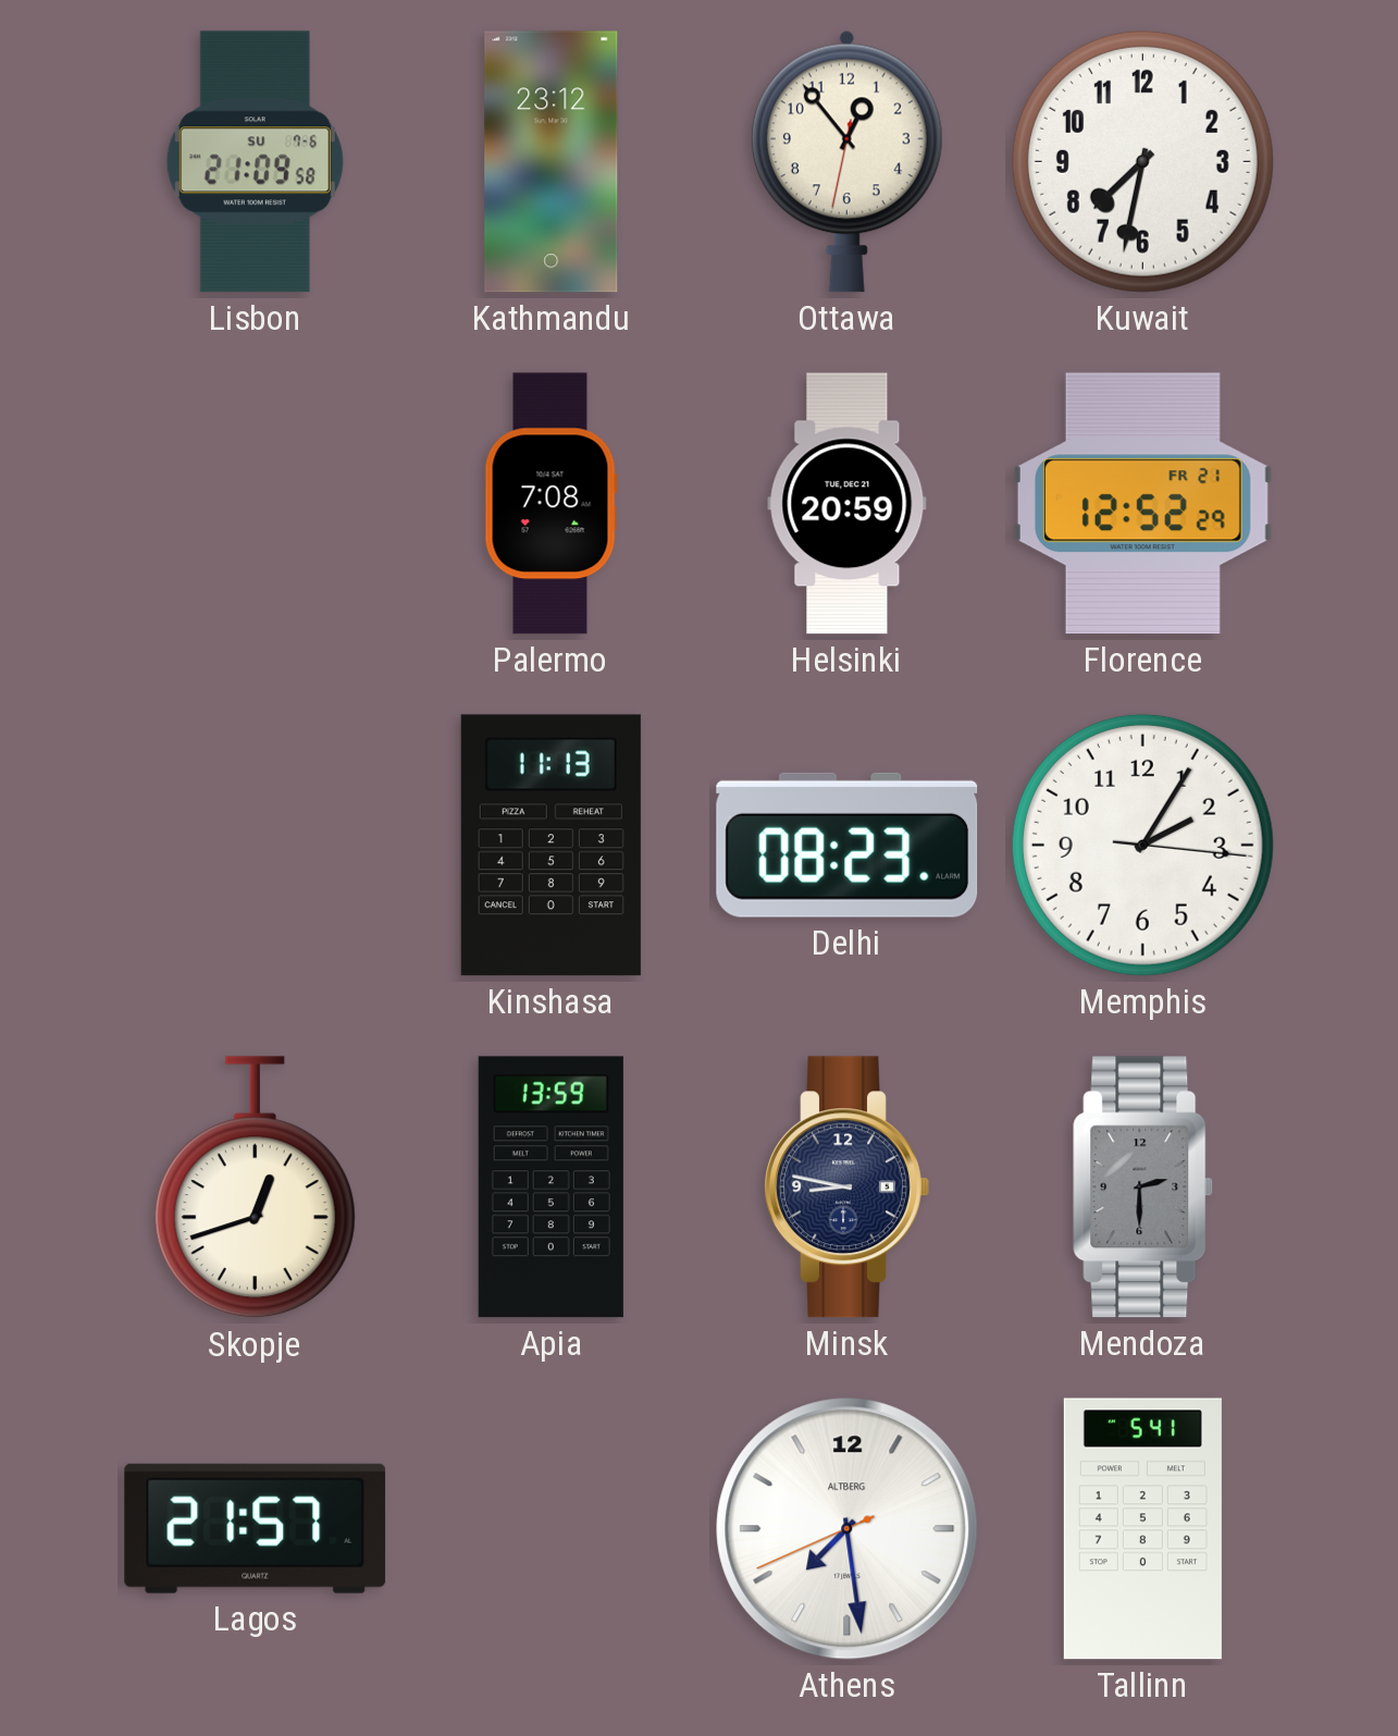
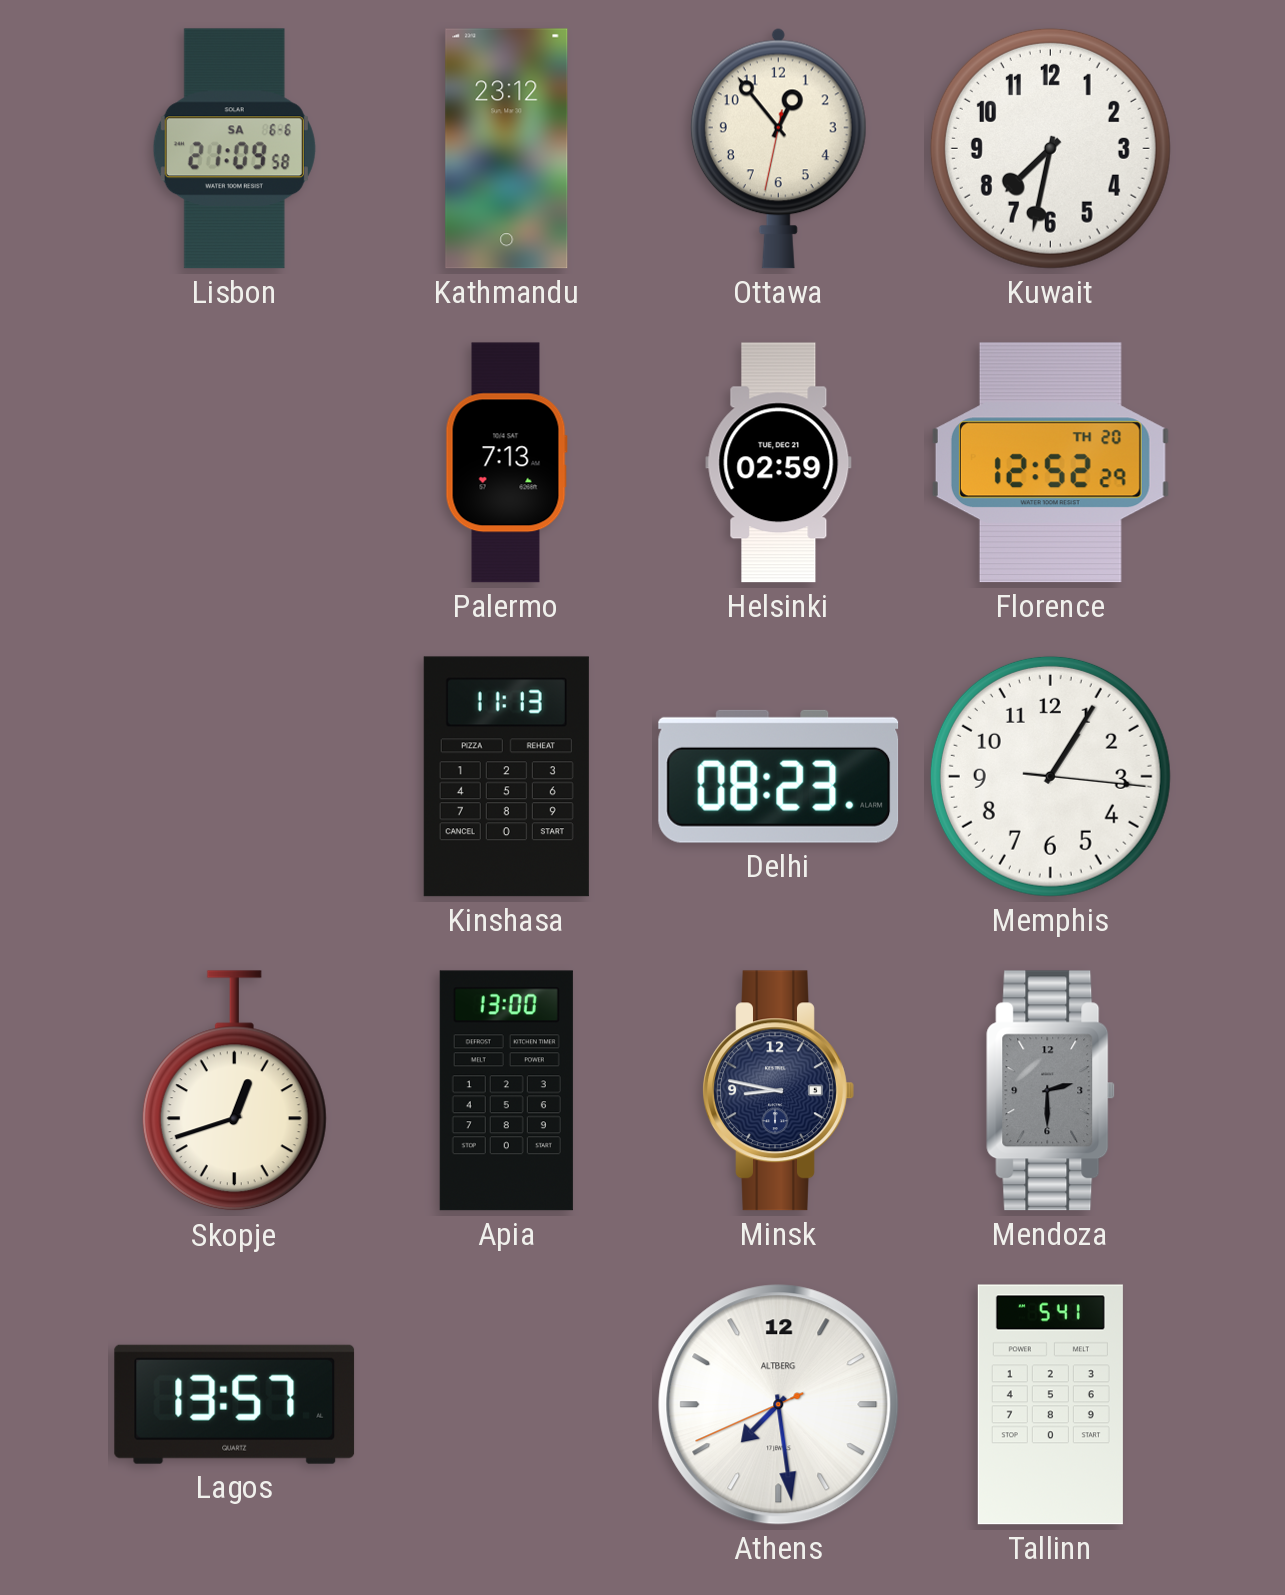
Lisbon date: SU 7-6 -> SA 6-6 (234, 149)
Palermo: 7:08 -> 7:13 (506, 463)
Helsinki: 20:59 -> 02:59 (779, 463)
Florence date: FR 21 -> TH 20 (1050, 463)
Memphis: 2:05 -> 1:05 (1050, 776)
Apia: 13:59 -> 13:00 (506, 1091)
Lagos: 21:57 -> 13:57 (235, 1404)
